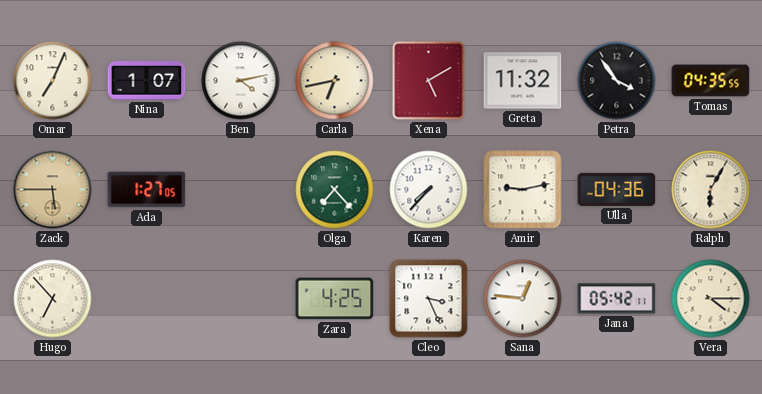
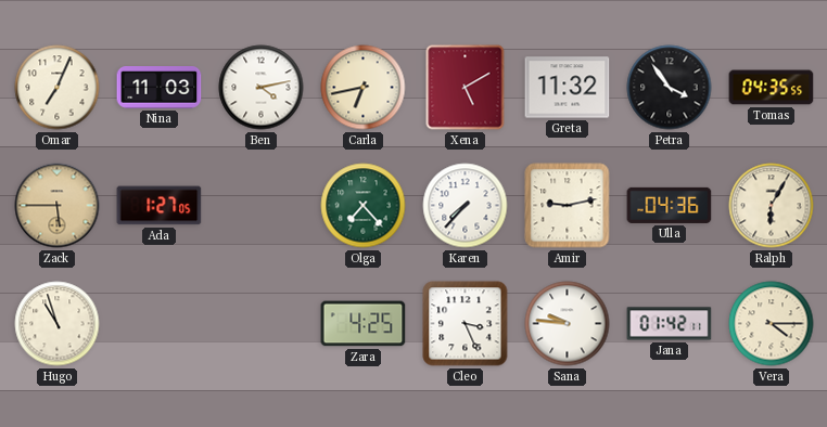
Nina: 1:07 -> 11:03 (160, 88)
Hugo: 6:53 -> 10:57 (58, 324)
Sana: 12:46 -> 9:46 (568, 324)
Jana: 05:42 -> 01:42 (670, 324)
